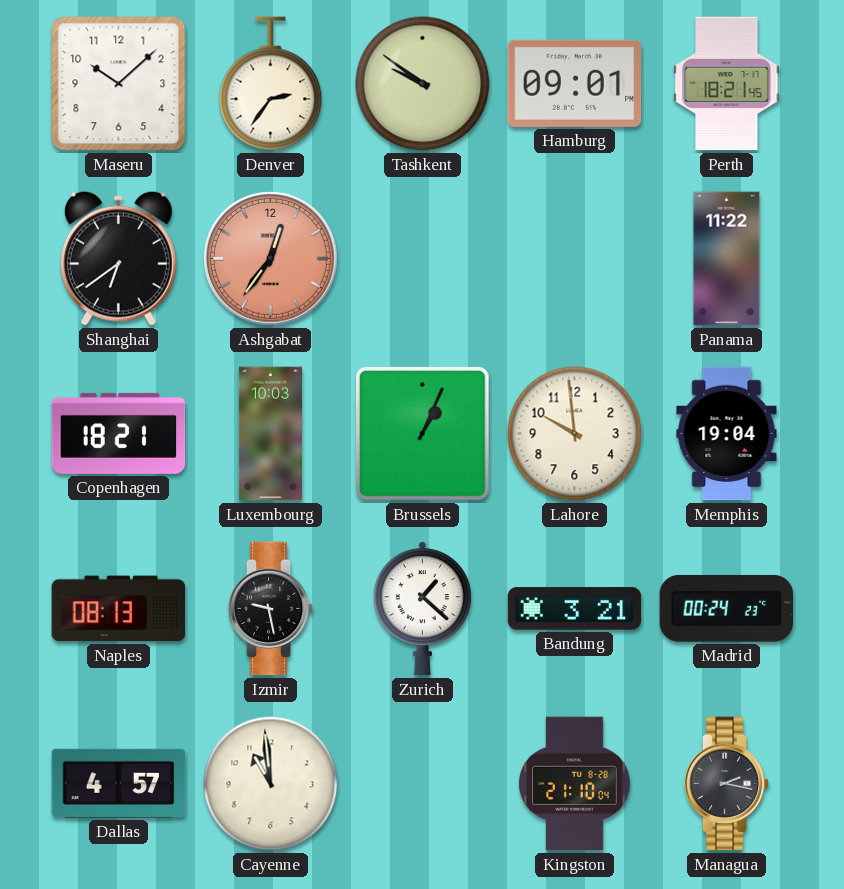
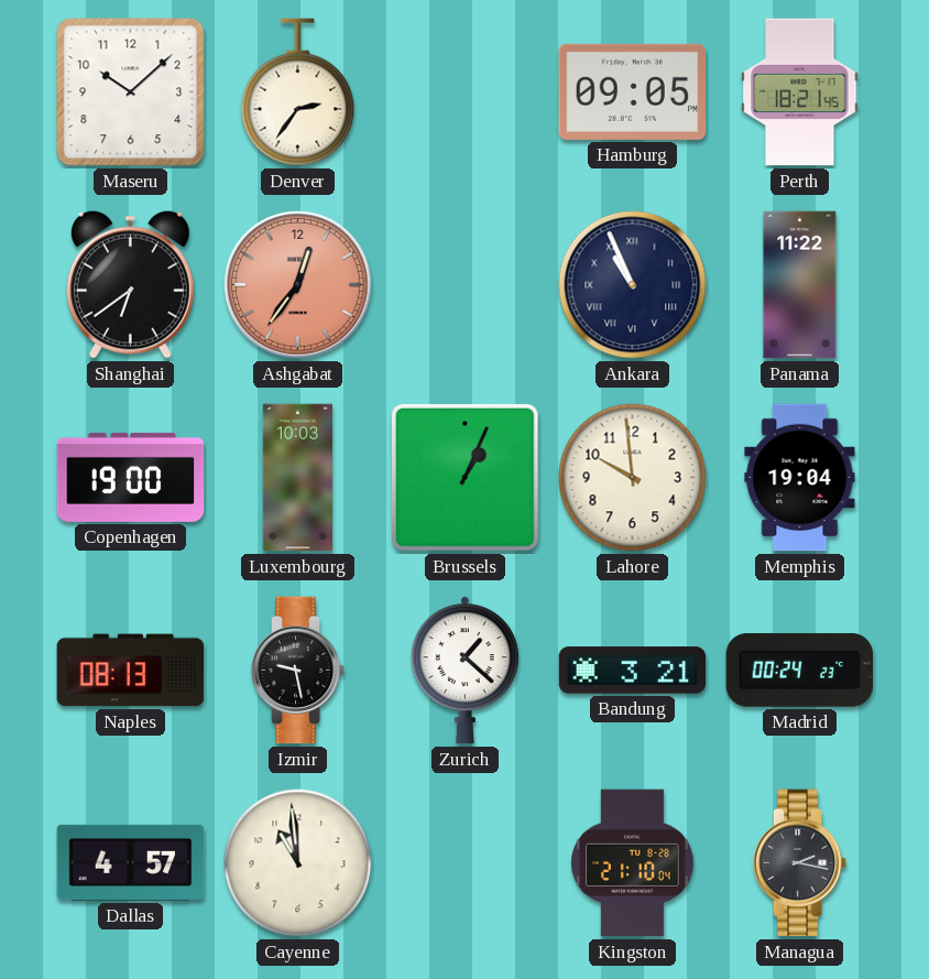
Tashkent: 9:51 -> none (423, 84)
Hamburg: 09:01 -> 09:05 (633, 91)
Ankara: none -> 10:56 (633, 285)
Copenhagen: 18:21 -> 19:00 (131, 477)
